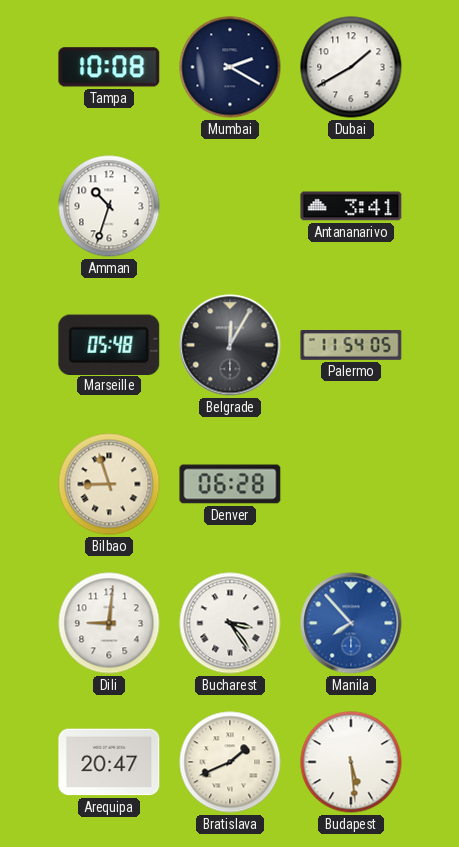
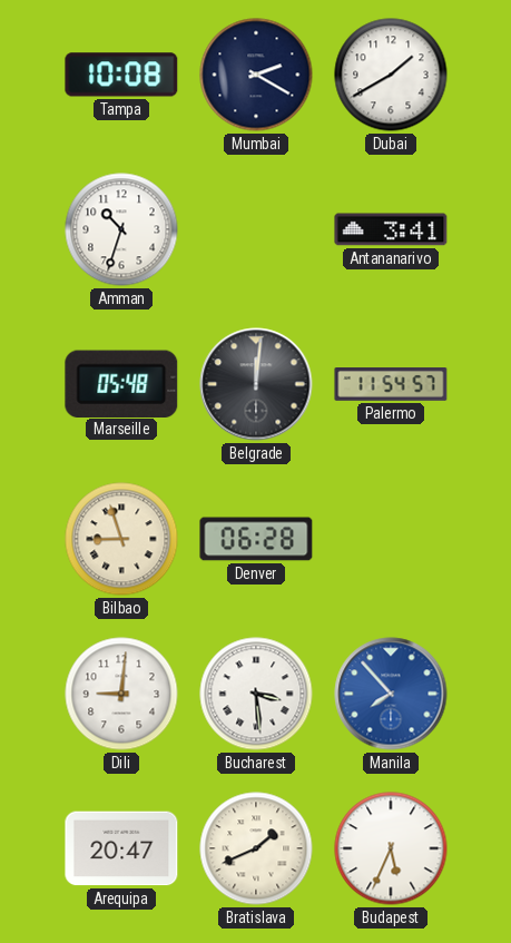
Belgrade: 12:05 -> 12:01 (256, 384)
Palermo: 11:54:05 -> 11:54:57 (391, 385)
Bucharest: 3:24 -> 3:29 (256, 694)
Budapest: 5:29 -> 5:34 (391, 848)
